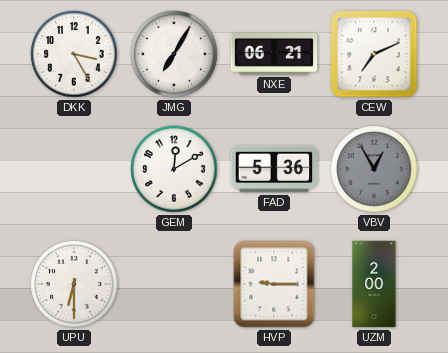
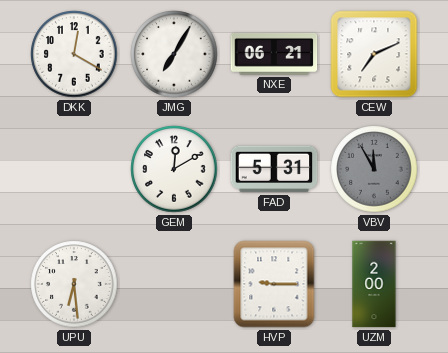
DKK: 3:25 -> 12:20 (74, 54)
FAD: 5:36 -> 5:31 (274, 169)
VBV: 12:55 -> 11:55 (374, 169)
UPU: 6:30 -> 6:29 (74, 284)
